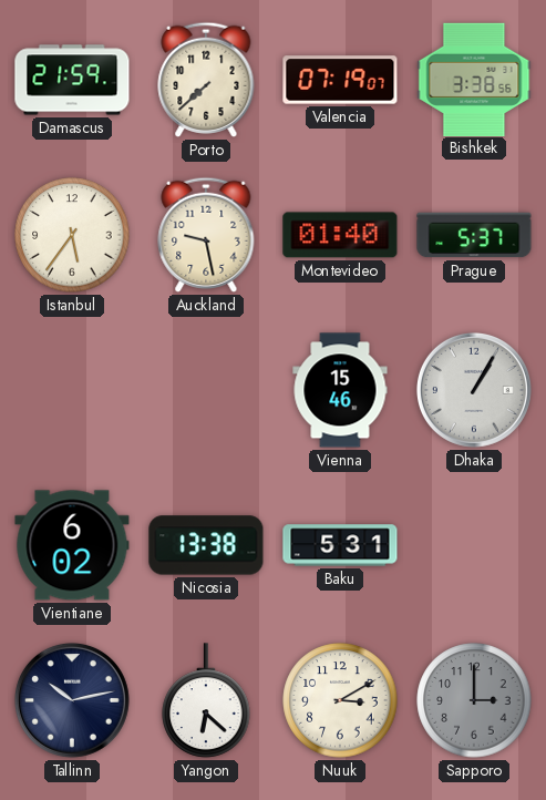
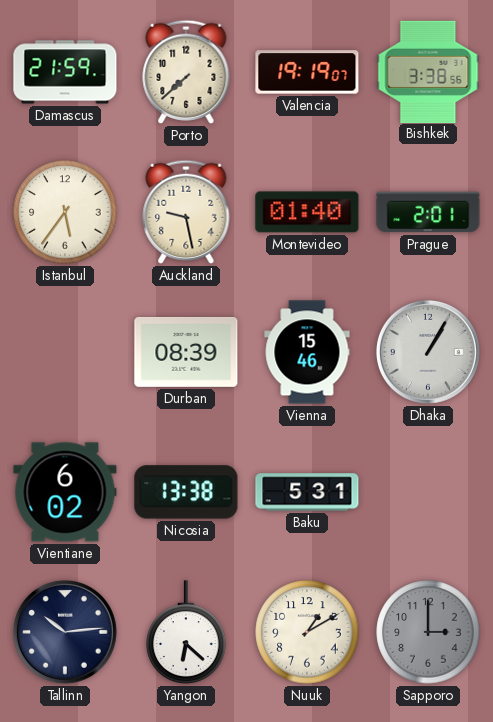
Valencia: 07:19 -> 19:19 (307, 72)
Prague: 5:37 -> 2:01 (428, 212)
Durban: none -> 08:39 (186, 352)
Tallinn: 10:13 -> 10:14 (65, 632)
Nuuk: 3:10 -> 1:10 (307, 632)
